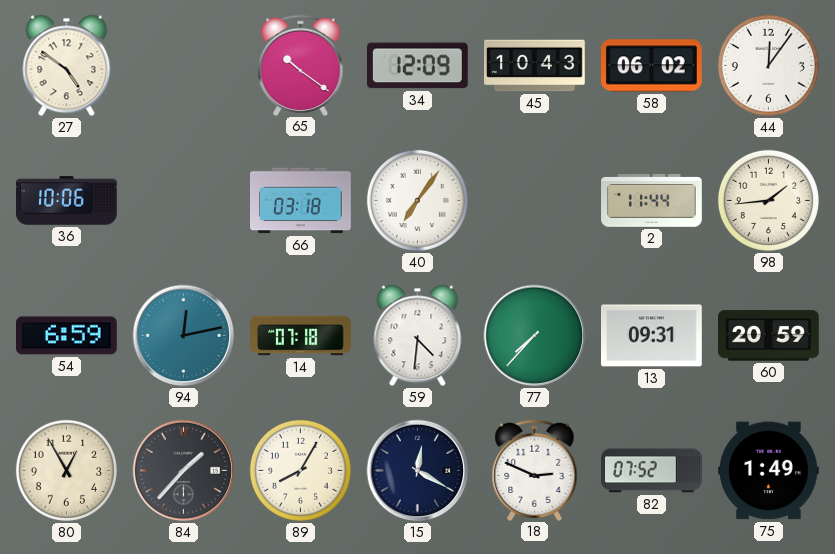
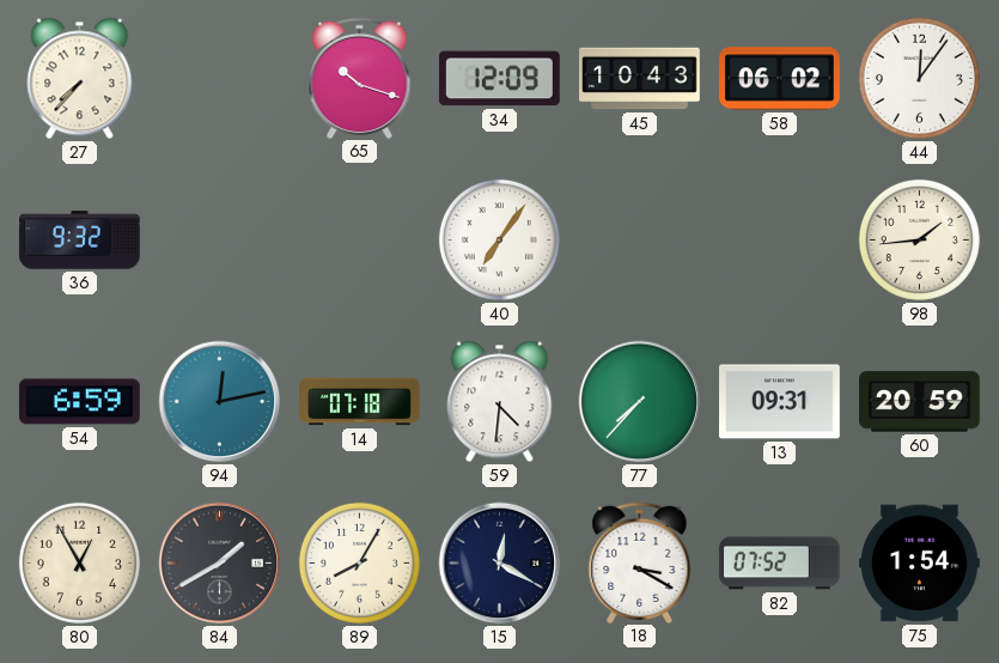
27: 4:51 -> 7:37 (80, 79)
65: 10:21 -> 10:18 (360, 78)
36: 10:06 -> 9:32 (80, 241)
66: 03:18 -> none (301, 201)
2: 11:44 -> none (652, 201)
84: 1:37 -> 1:40 (220, 564)
18: 2:49 -> 3:20 (640, 562)
75: 1:49 -> 1:54 (920, 564)
